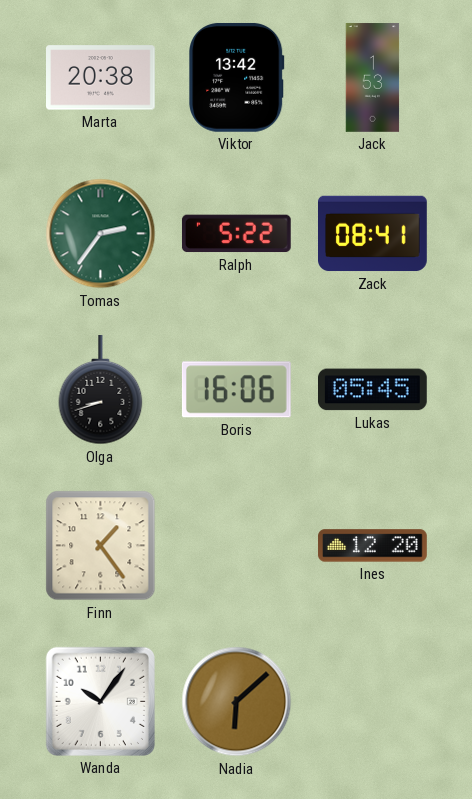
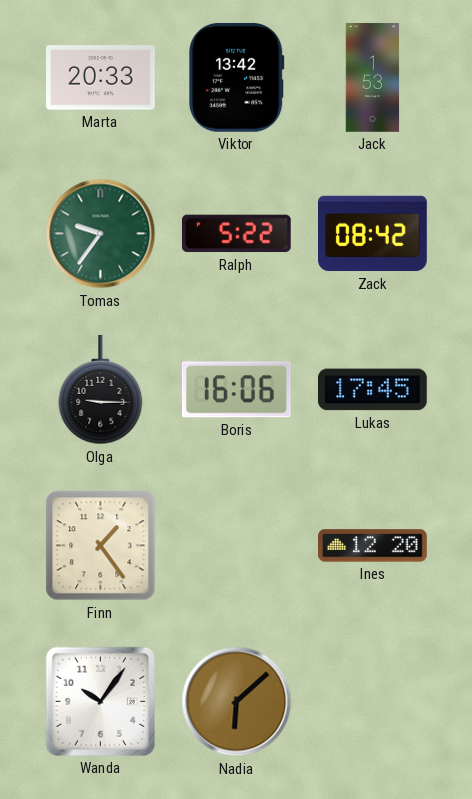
Marta: 20:38 -> 20:33 (101, 78)
Tomas: 2:36 -> 9:36 (101, 234)
Zack: 08:41 -> 08:42 (373, 234)
Olga: 8:42 -> 9:15 (101, 391)
Lukas: 05:45 -> 17:45 (373, 390)
